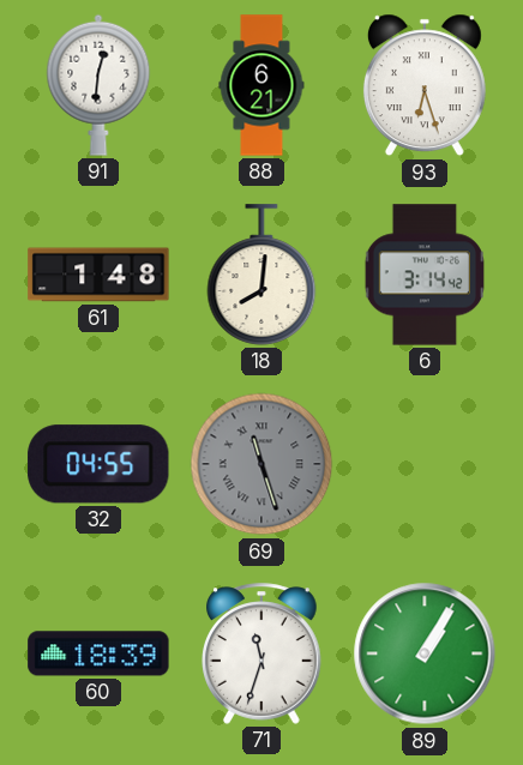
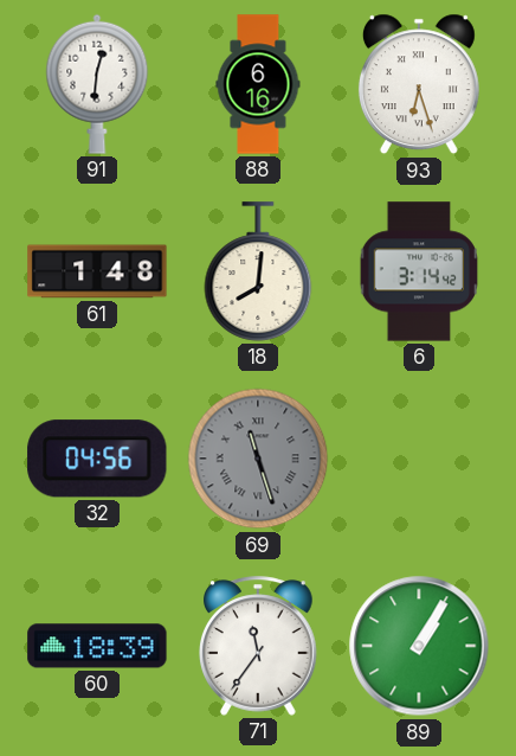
88: 6:21 -> 6:16 (258, 84)
32: 04:55 -> 04:56 (97, 459)
71: 11:33 -> 11:36 (259, 646)
